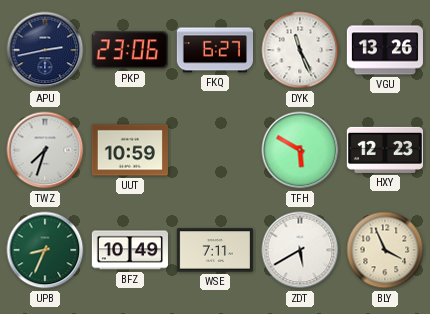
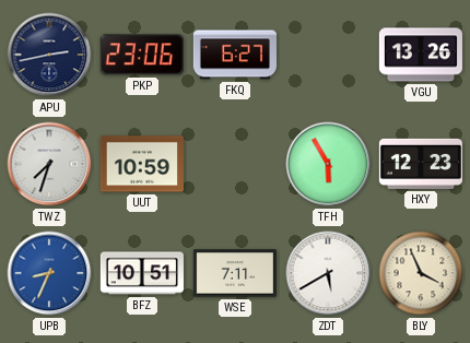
DYK: 11:26 -> none (300, 50)
TFH: 5:50 -> 5:55 (328, 164)
UPB dial: green -> blue (49, 273)
BFZ: 10:49 -> 10:51 (142, 273)
